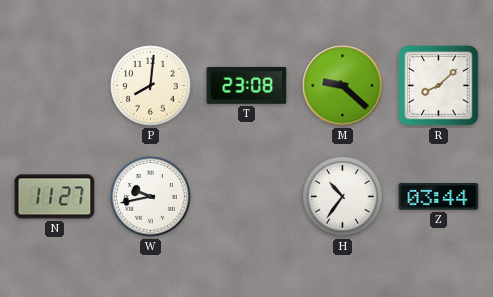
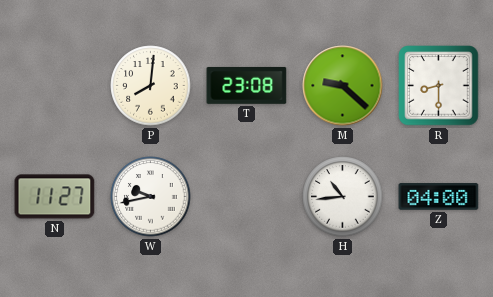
R: 8:08 -> 8:30 (439, 86)
H: 10:36 -> 10:44 (343, 197)
Z: 03:44 -> 04:00 (439, 197)
